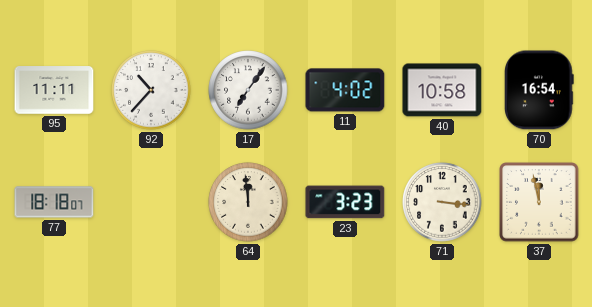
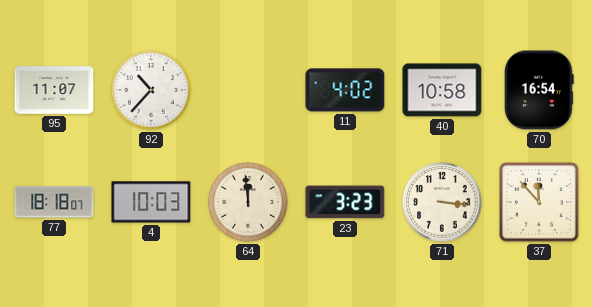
95: 11:11 -> 11:07 (54, 90)
17: 7:06 -> none (248, 90)
4: none -> 10:03 (151, 202)
37: 11:58 -> 11:53 (539, 202)
